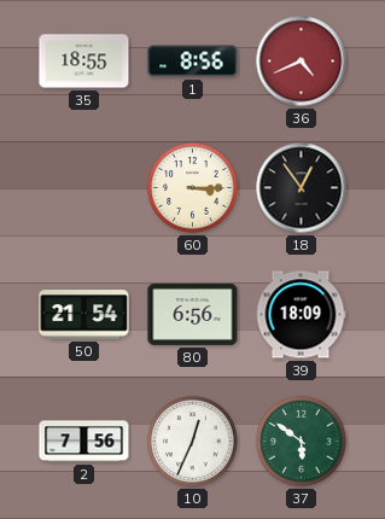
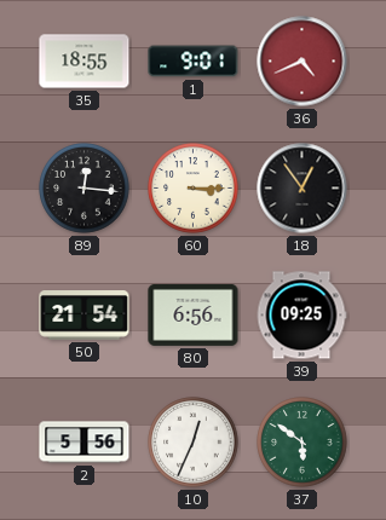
1: 8:56 -> 9:01 (194, 62)
89: none -> 12:16 (85, 189)
39: 18:09 -> 09:25 (301, 316)
2: 7:56 -> 5:56 (85, 443)
